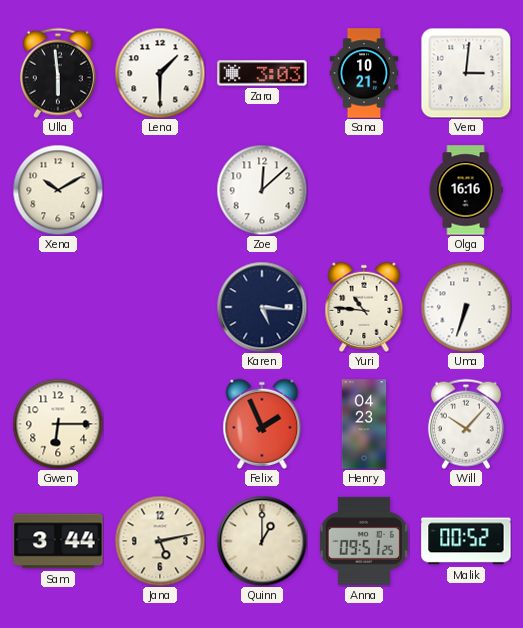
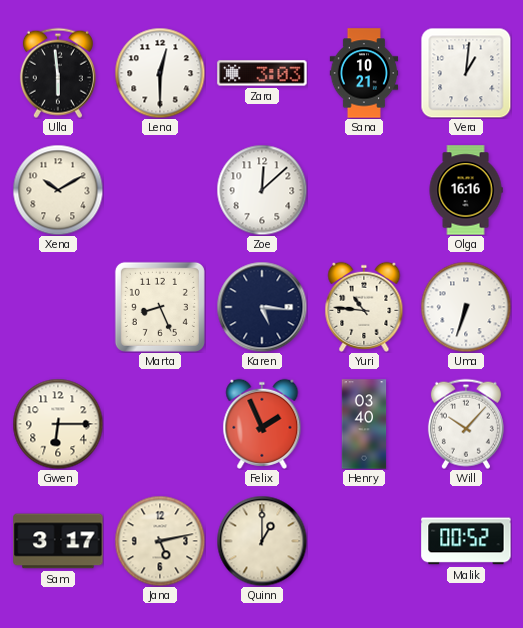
Lena: 1:30 -> 12:30 (160, 73)
Vera: 3:01 -> 1:01 (466, 73)
Marta: none -> 8:26 (160, 307)
Henry: 04:23 -> 03:40 (364, 424)
Sam: 3:44 -> 3:17 (58, 541)
Anna: 09:51 -> none (364, 541)
